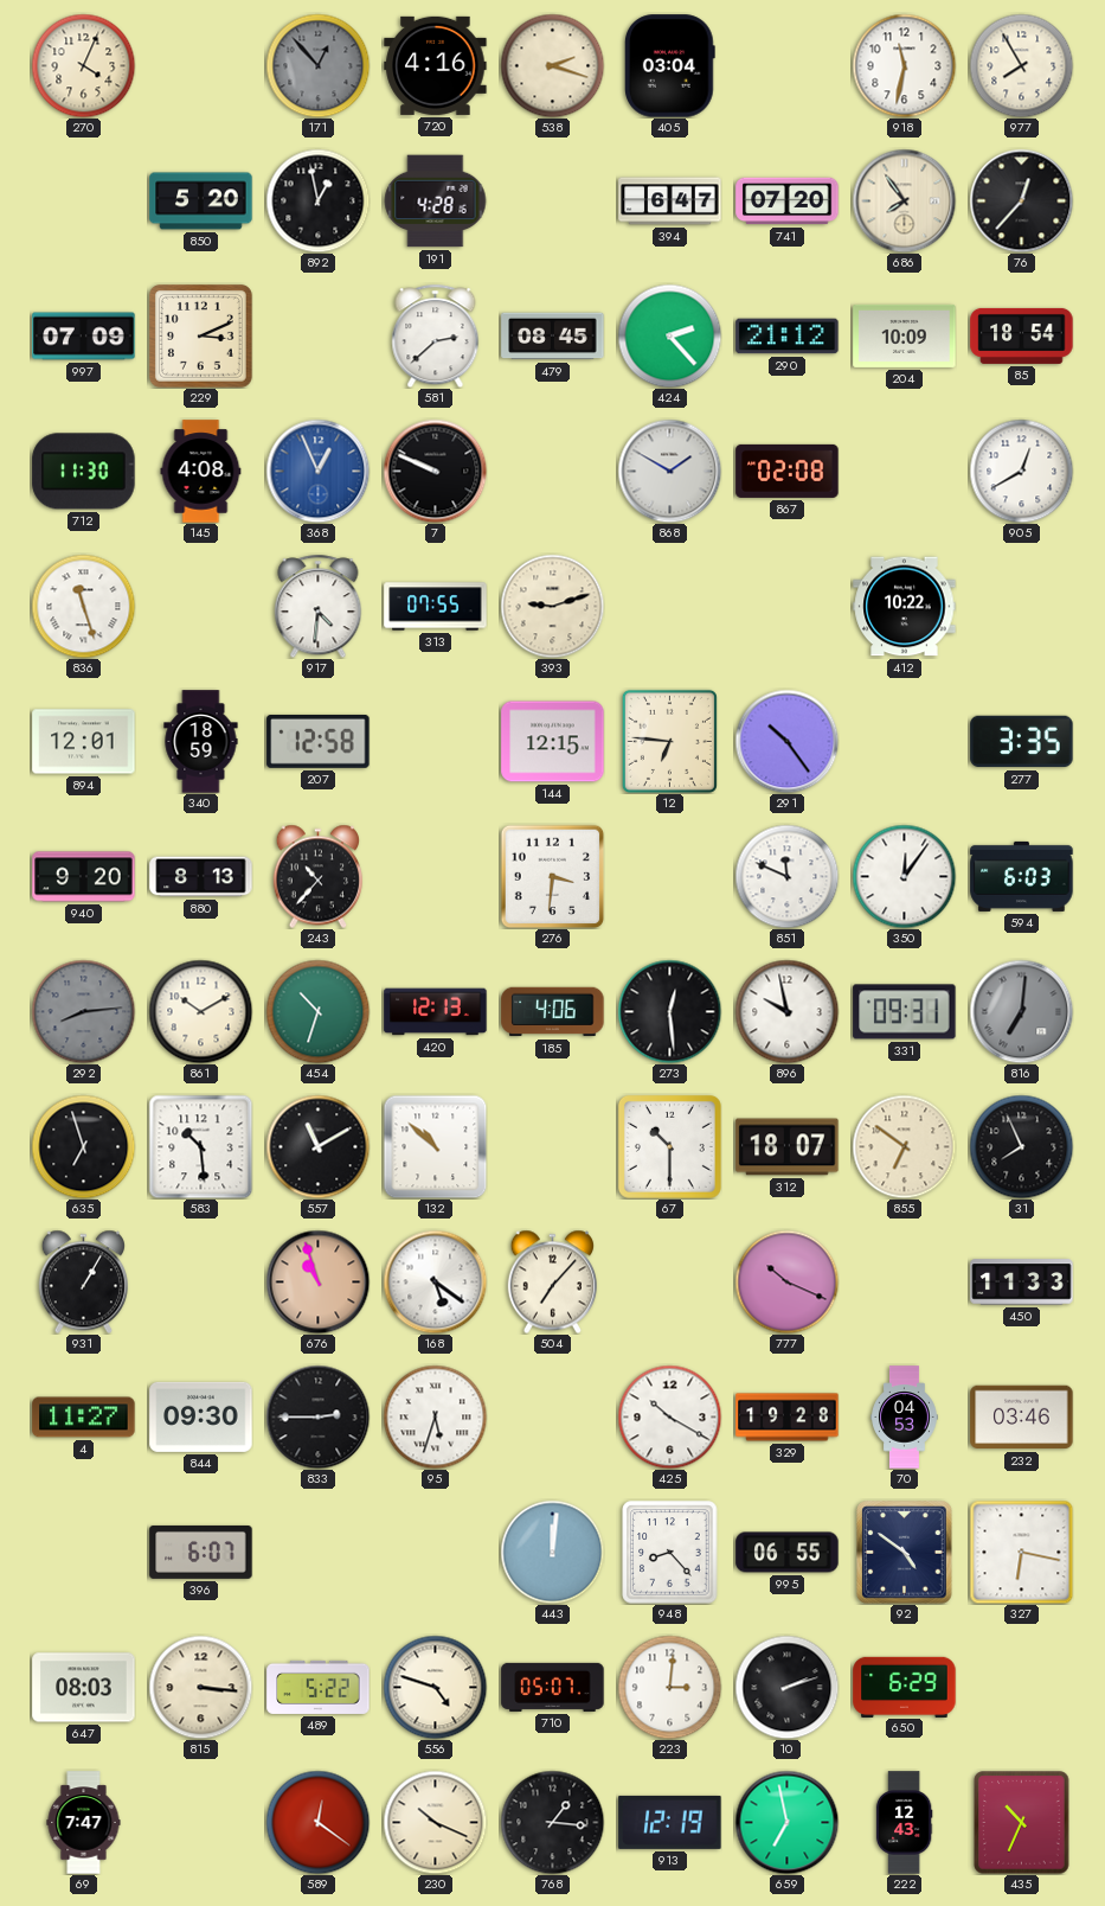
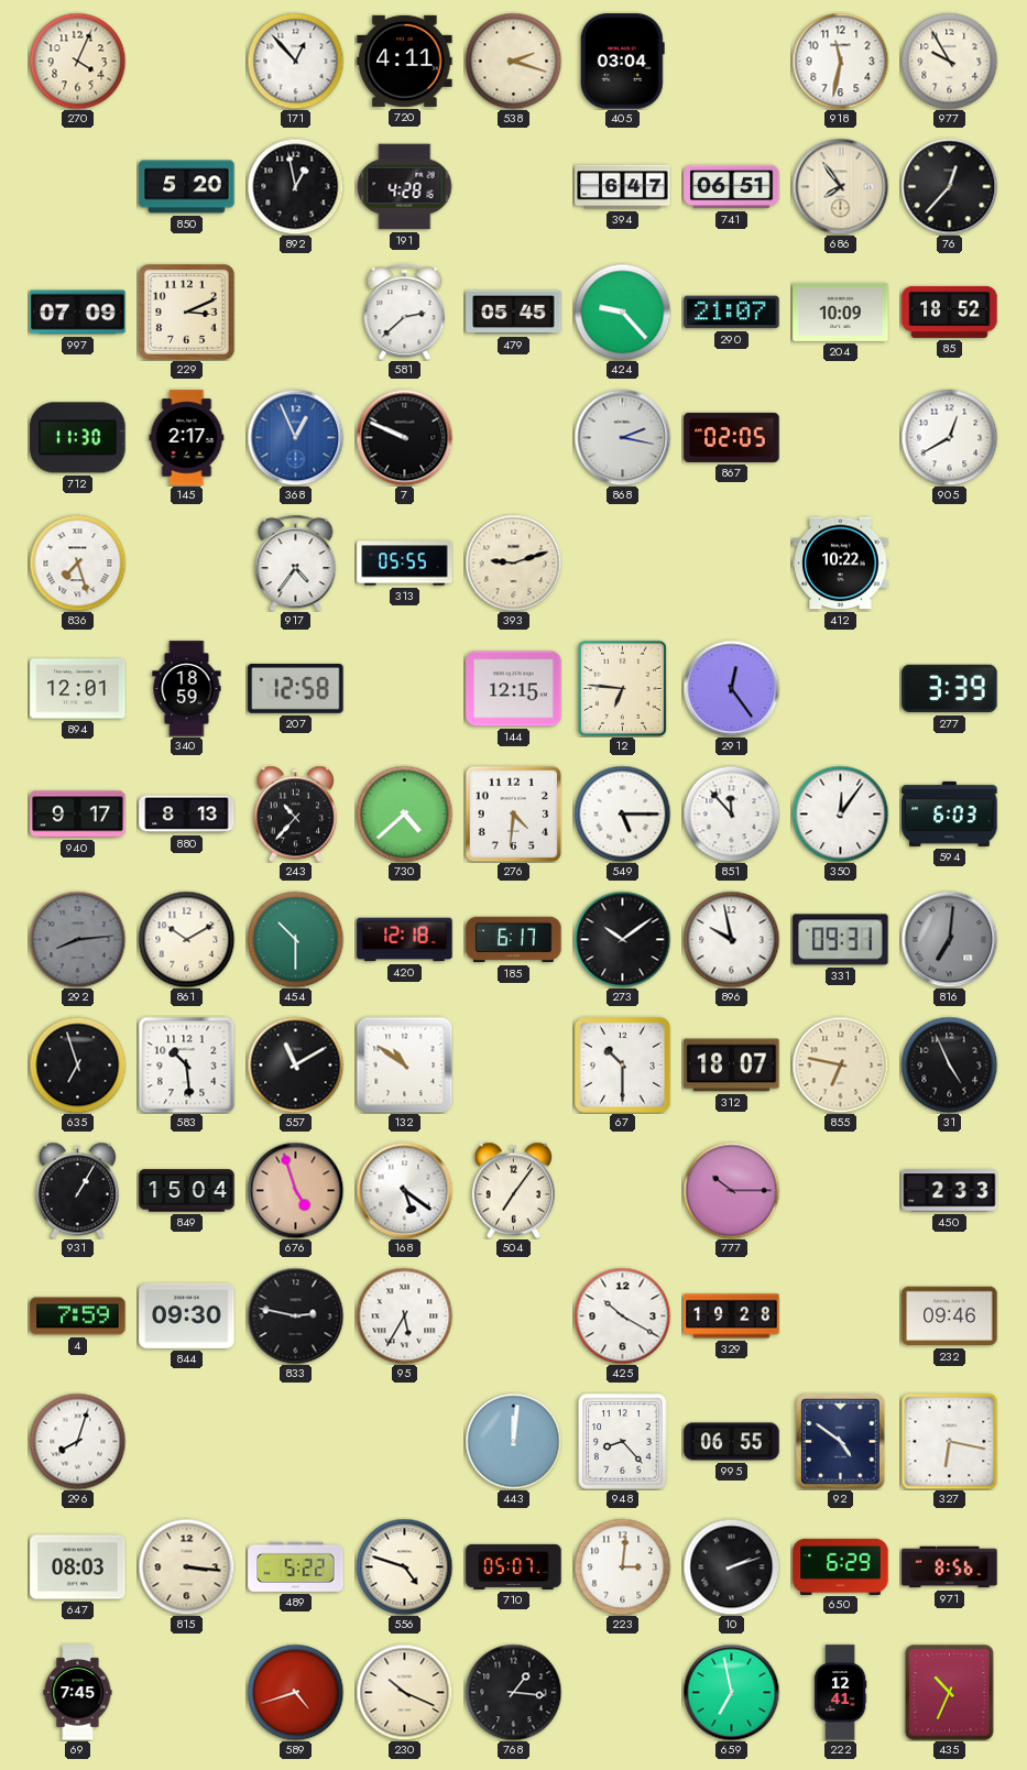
171 dial: grey -> white (295, 61)
720: 4:16 -> 4:11 (405, 61)
977: 7:55 -> 9:55 (949, 61)
741: 07:20 -> 06:51 (732, 187)
479: 08:45 -> 05:45 (514, 313)
424: 2:23 -> 9:23 (622, 312)
290: 21:12 -> 21:07 (732, 313)
85: 18:54 -> 18:52 (950, 312)
145: 4:08 -> 2:17 (187, 438)
868: 1:50 -> 2:17 (622, 437)
867: 02:08 -> 02:05 (732, 437)
836: 11:27 -> 7:27 (77, 562)
917: 4:31 -> 4:36 (296, 562)
313: 07:55 -> 05:55 (405, 564)
291: 10:24 -> 12:24 (731, 688)
277: 3:35 -> 3:39 (950, 689)
940: 9:20 -> 9:17 (78, 815)
730: none -> 4:38 (404, 813)
276: 3:31 -> 4:31 (513, 813)
549: none -> 5:15 (622, 813)
851: 11:49 -> 11:53 (731, 813)
454: 10:33 -> 10:30 (295, 939)
420: 12:13 -> 12:18 (405, 940)
185: 4:06 -> 6:17 (514, 940)
273: 12:29 -> 10:09 (622, 939)
132: 10:52 -> 10:51 (404, 1064)
855: 6:51 -> 6:47 (840, 1064)
31: 7:56 -> 4:56 (949, 1064)
849: none -> 15:04 (187, 1191)
676: 10:57 -> 4:57 (295, 1190)
504: 7:07 -> 7:06 (513, 1190)
777: 10:19 -> 10:15 (731, 1190)
450: 11:33 -> 2:33 (950, 1191)
4: 11:27 -> 7:59 (78, 1316)
833: 2:45 -> 2:47 (295, 1315)
95: 5:33 -> 5:35 (404, 1315)
70: 04:53 -> none (905, 1418)
232: 03:46 -> 09:46 (950, 1316)
296: none -> 8:03 (77, 1441)
396: 6:07 -> none (201, 1552)
971: none -> 8:56 (950, 1567)
69: 7:47 -> 7:45 (78, 1693)
589: 12:21 -> 4:42 (295, 1692)
913: 12:19 -> none (670, 1822)
222: 12:43 -> 12:41 (840, 1693)
